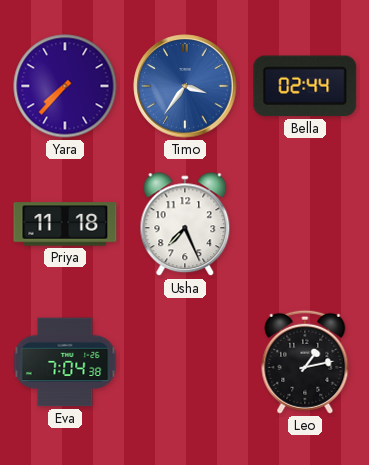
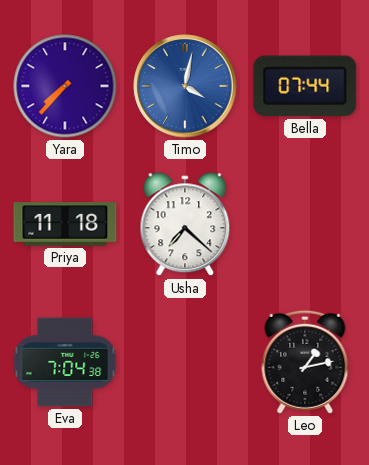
Timo: 3:36 -> 4:02 (185, 86)
Bella: 02:44 -> 07:44 (305, 86)
Usha: 7:26 -> 7:22 (185, 225)
